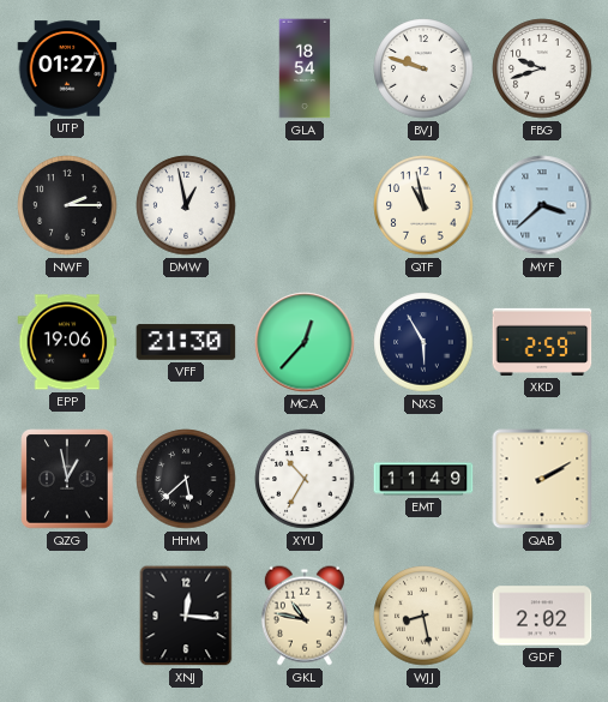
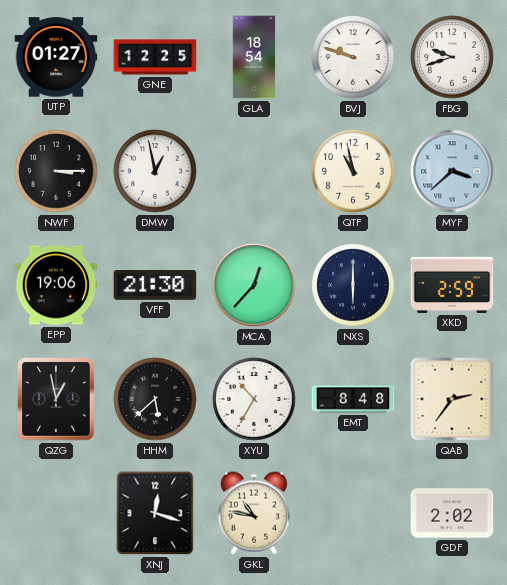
GNE: none -> 12:25 (155, 57)
NWF: 2:15 -> 3:15 (56, 171)
NXS: 5:55 -> 6:00 (353, 285)
EMT: 11:49 -> 8:48 (353, 399)
QAB: 2:10 -> 2:36 (452, 399)
XNJ: 12:16 -> 12:18 (155, 513)
WJJ: 8:28 -> none (423, 616)
